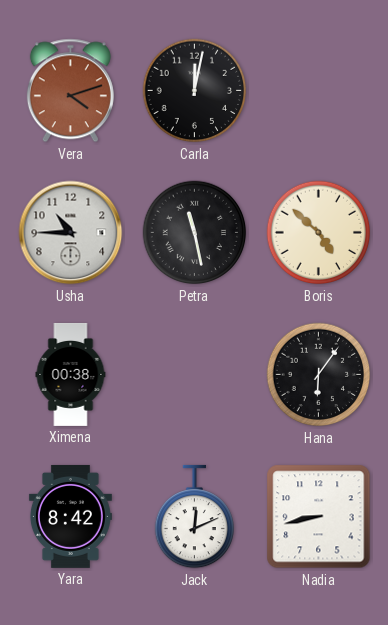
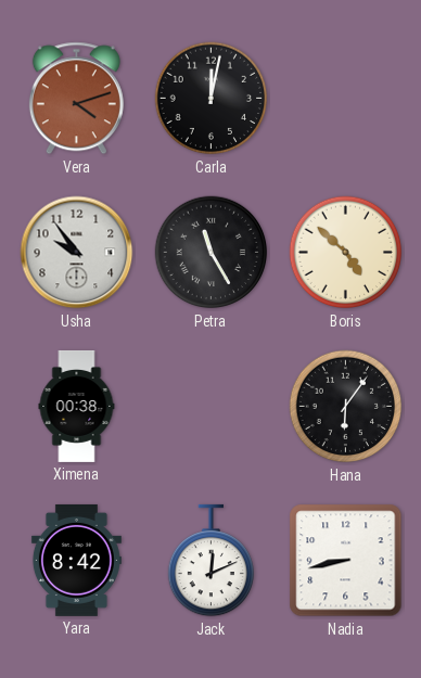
Usha: 10:45 -> 9:54 (77, 253)
Petra: 11:28 -> 11:25 (212, 253)
